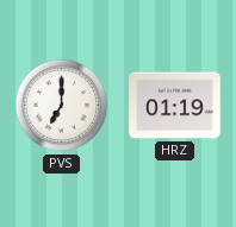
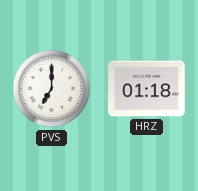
HRZ: 01:19 -> 01:18 (147, 89)
